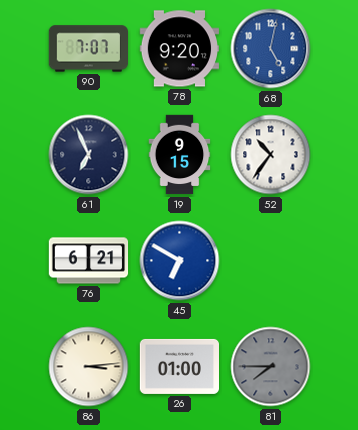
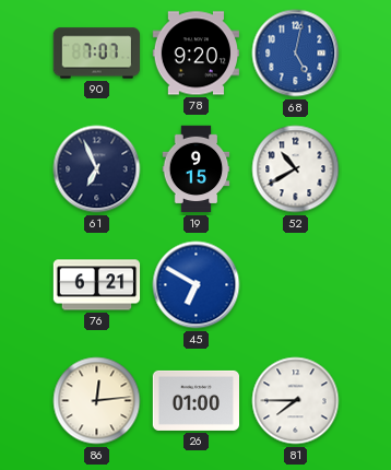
52: 10:36 -> 10:40 (296, 169)
86: 3:14 -> 12:14 (97, 401)
81 dial: grey -> white (296, 401)
